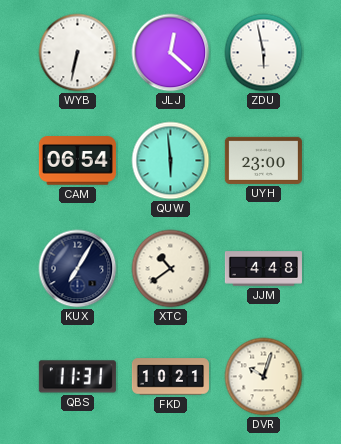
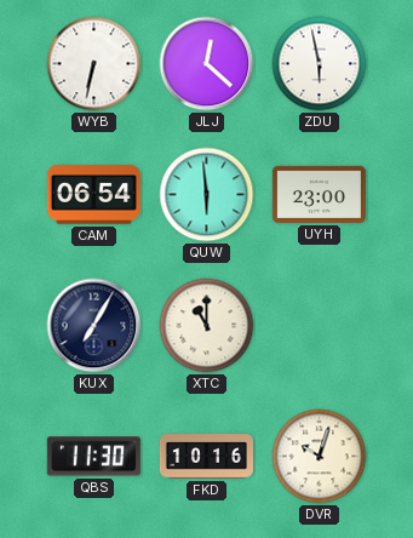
XTC: 10:39 -> 11:00 (207, 326)
JJM: 4:48 -> none (263, 269)
QBS: 11:31 -> 11:30 (93, 457)
FKD: 10:21 -> 10:16 (206, 457)
